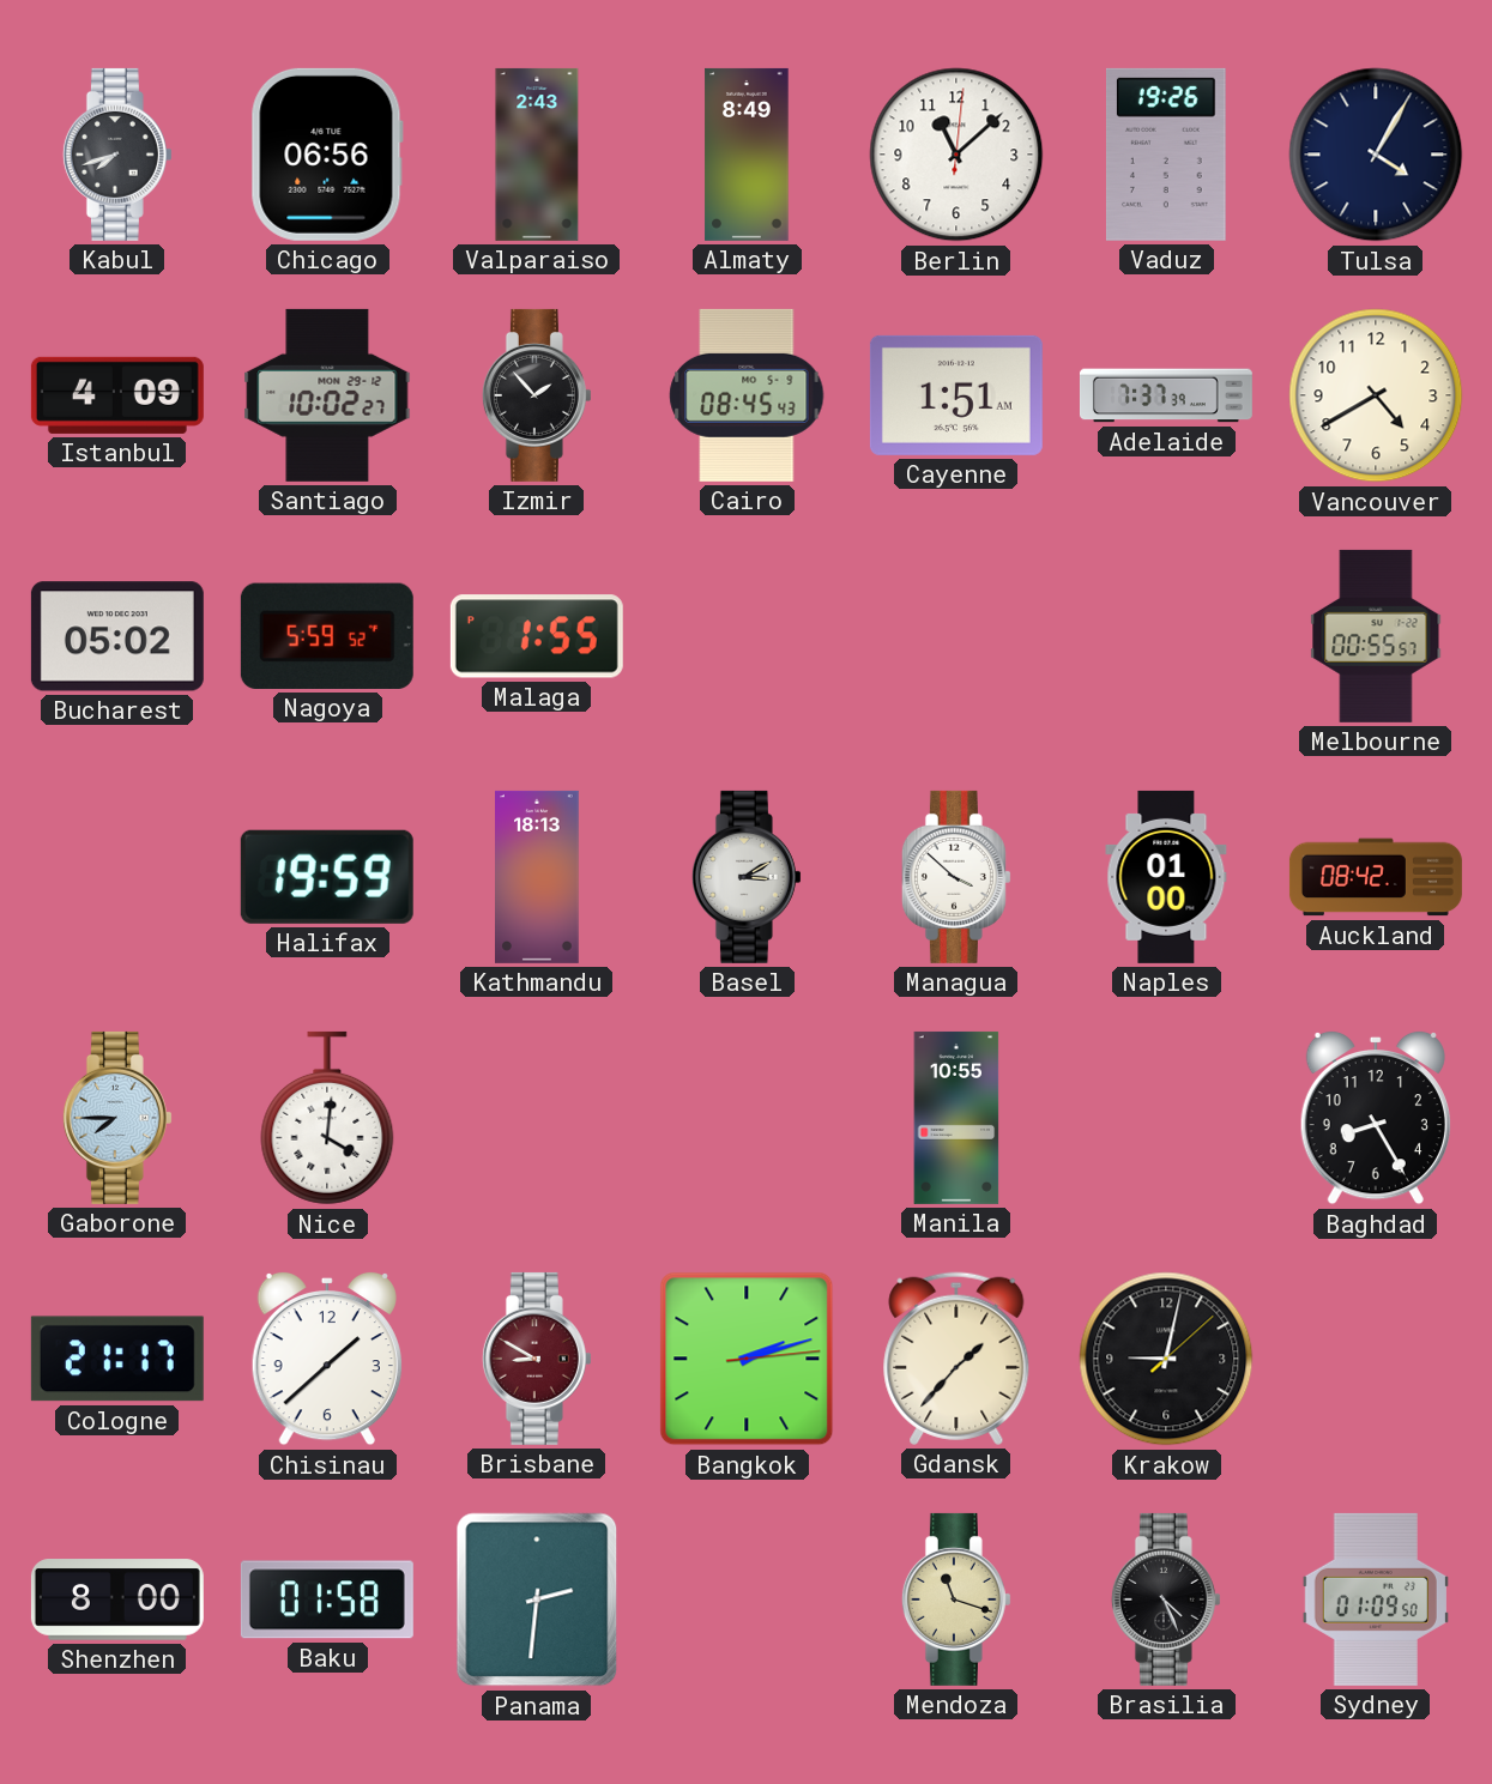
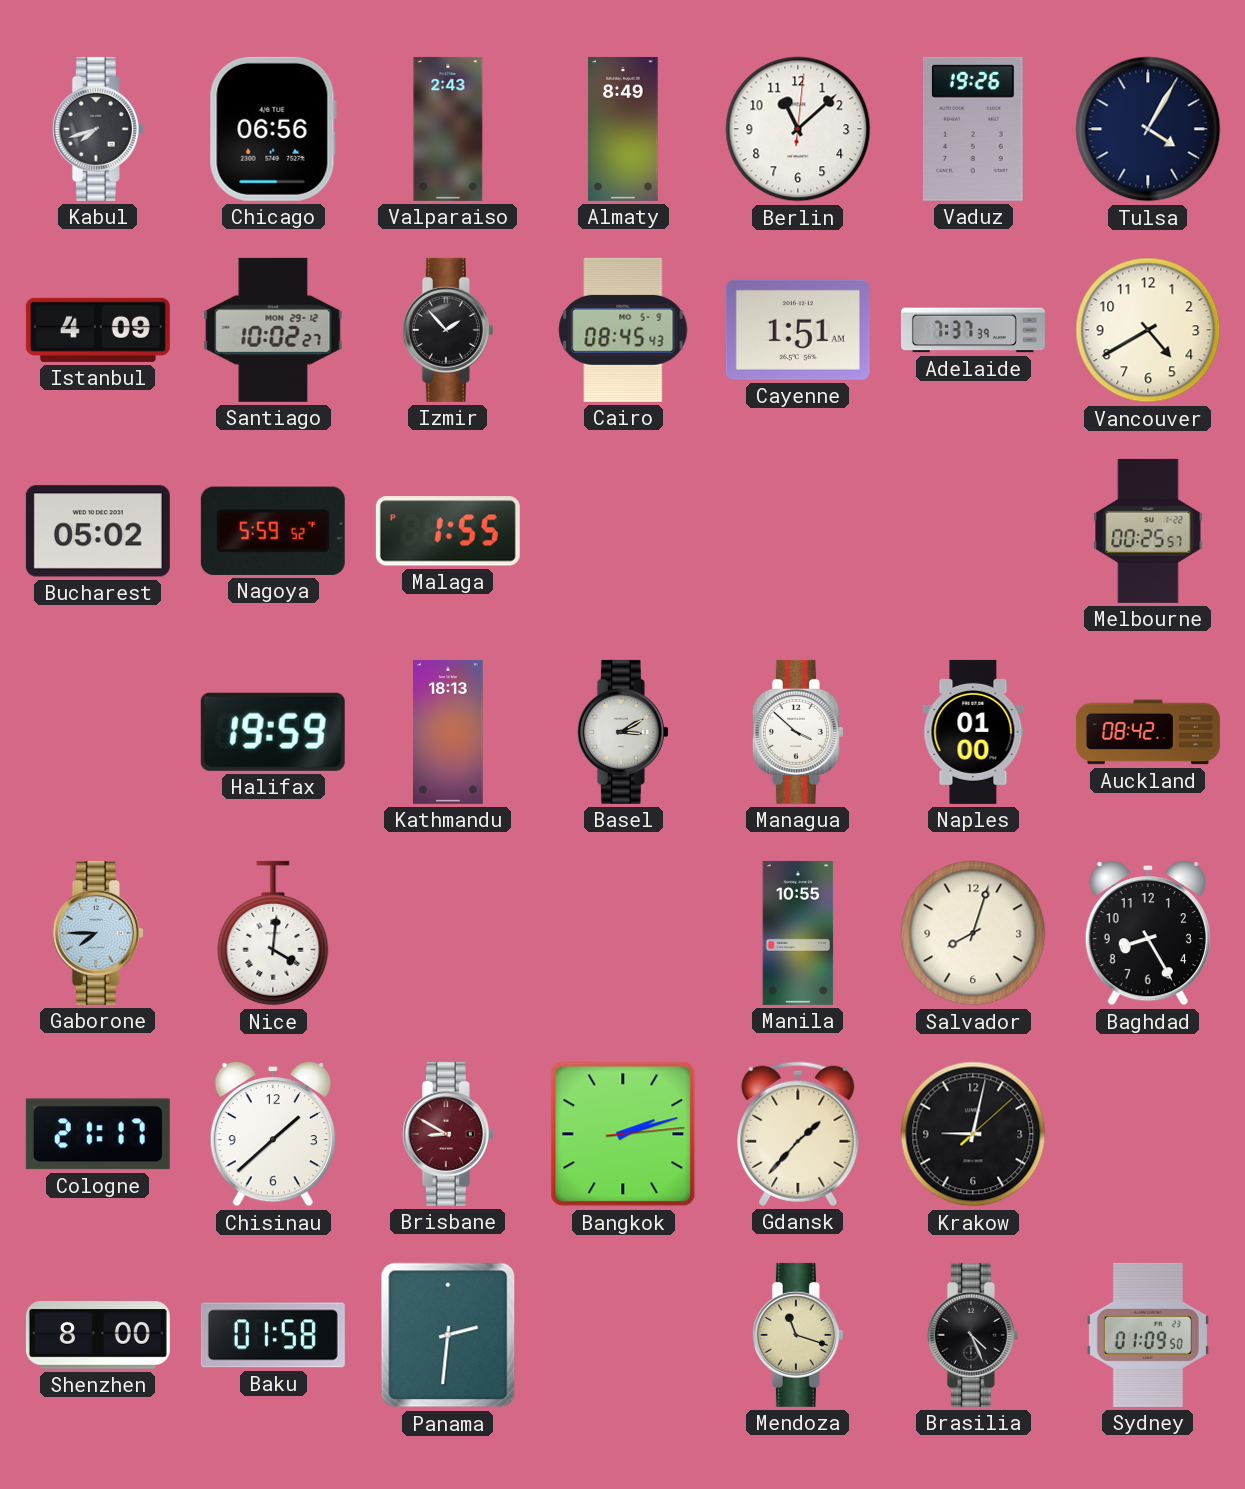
Melbourne: 00:55 -> 00:25 (1148, 531)
Salvador: none -> 8:03 (973, 933)
